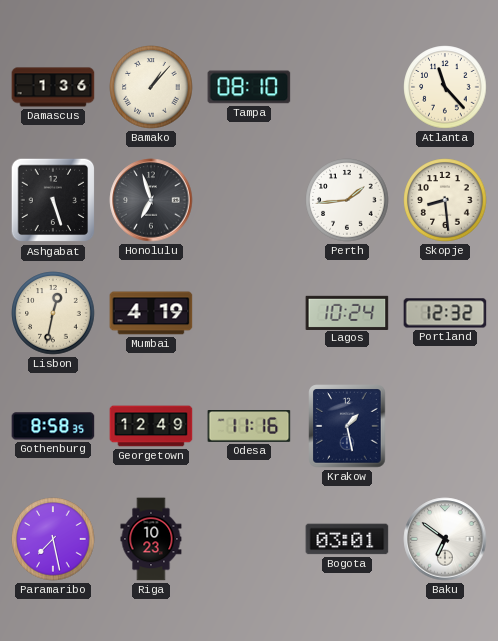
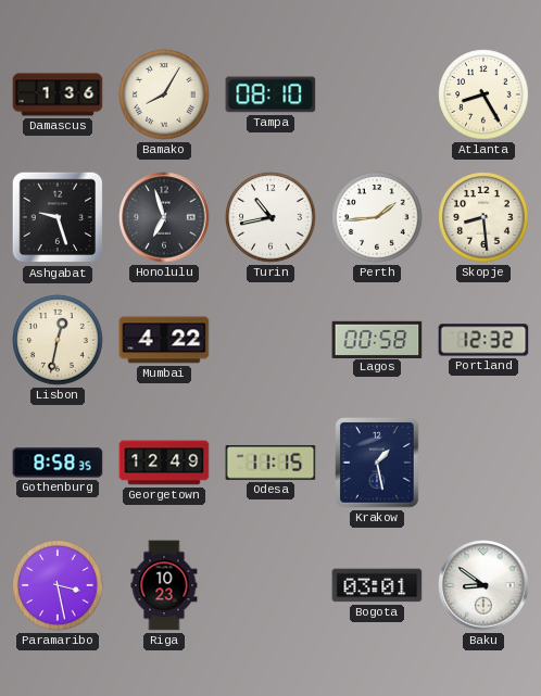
Bamako: 1:07 -> 8:05 (164, 94)
Atlanta: 11:23 -> 8:25 (483, 94)
Ashgabat: 5:27 -> 9:27 (58, 217)
Turin: none -> 10:43 (270, 217)
Mumbai: 4:19 -> 4:22 (164, 340)
Lagos: 10:24 -> 00:58 (377, 339)
Odesa: 11:16 -> 11:15 (270, 464)
Paramaribo: 7:28 -> 3:28 (58, 585)
Baku: 6:51 -> 8:51 (483, 585)
